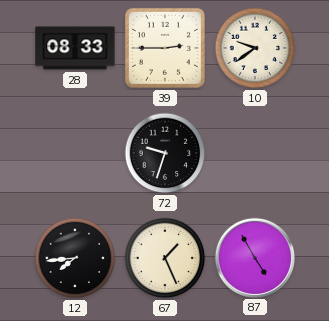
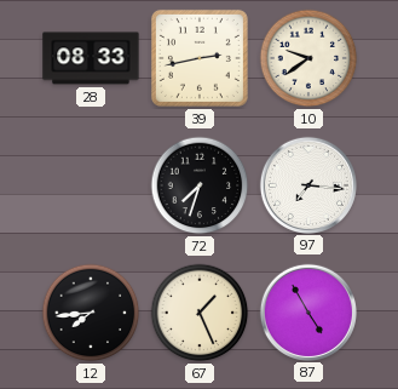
39: 2:45 -> 2:43 (200, 58)
72: 9:33 -> 7:33 (200, 185)
97: none -> 7:16 (307, 184)
